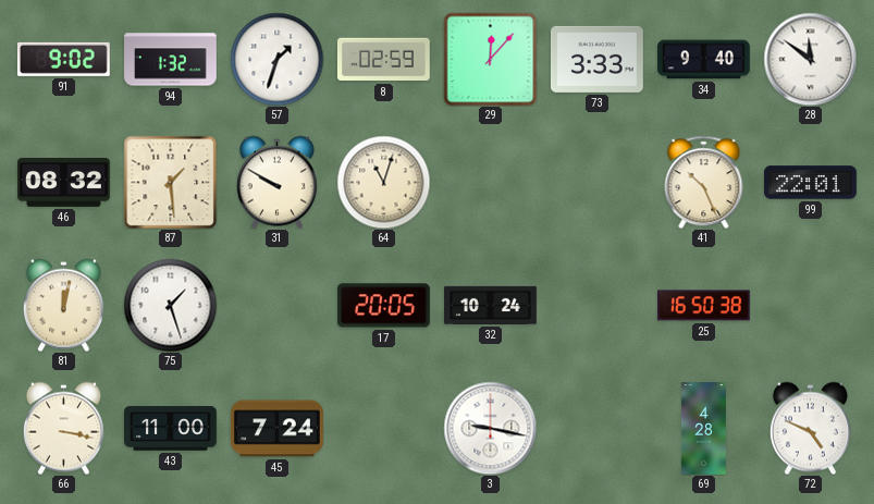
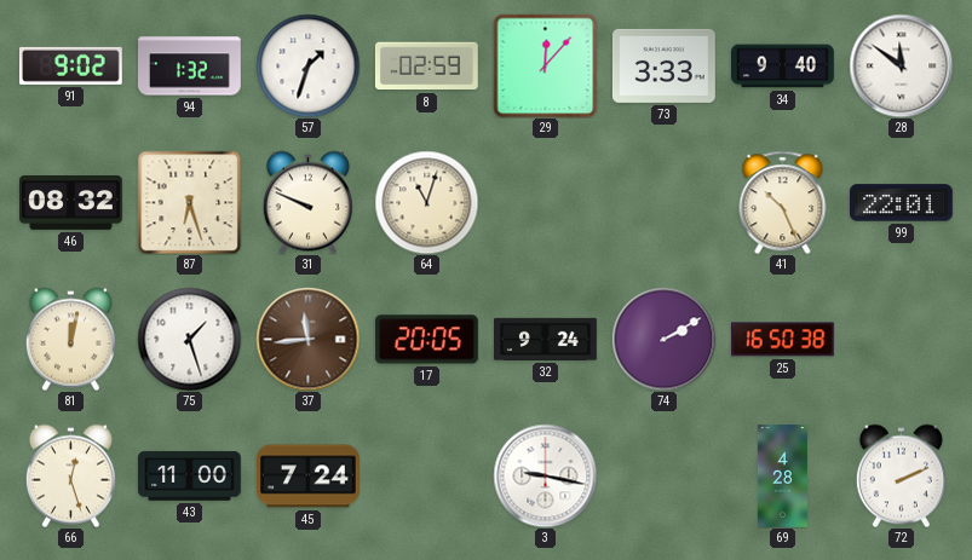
87: 1:29 -> 6:27 (189, 202)
31: 9:50 -> 9:49 (307, 202)
37: none -> 11:44 (307, 339)
32: 10:24 -> 9:24 (546, 339)
74: none -> 2:10 (663, 339)
66: 3:17 -> 12:27 (70, 475)
72: 4:49 -> 2:11 (901, 475)
